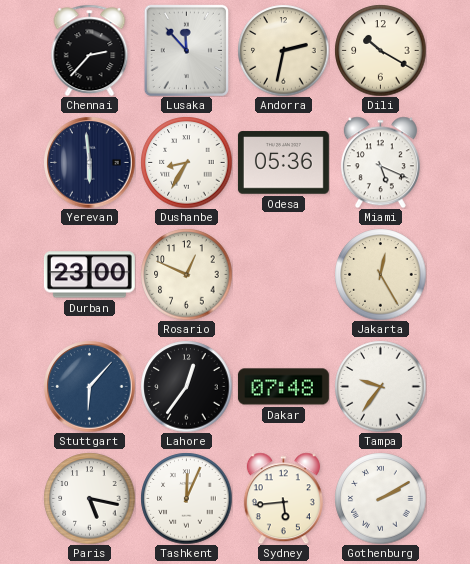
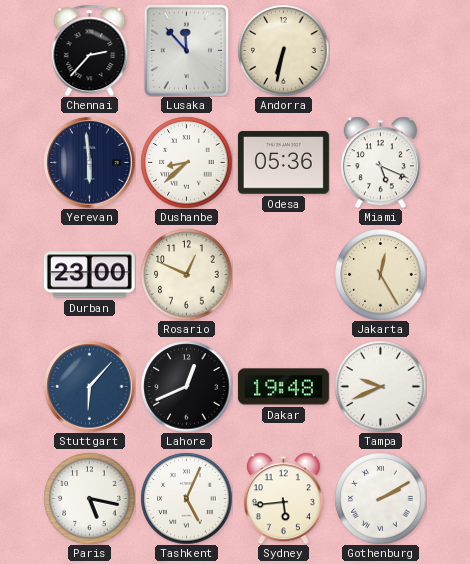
Andorra: 2:32 -> 6:32 (283, 50)
Dili: 10:20 -> none (380, 50)
Dushanbe: 8:35 -> 8:38 (186, 162)
Lahore: 12:36 -> 12:41 (186, 386)
Dakar: 07:48 -> 19:48 (283, 387)
Tampa: 9:36 -> 9:41 (380, 386)
Tashkent: 12:04 -> 5:04 (186, 498)
